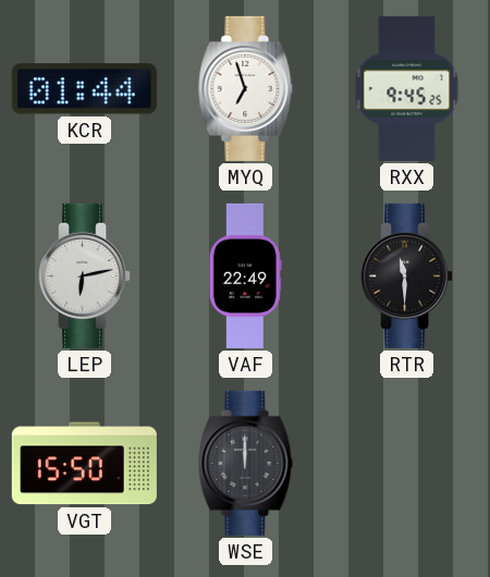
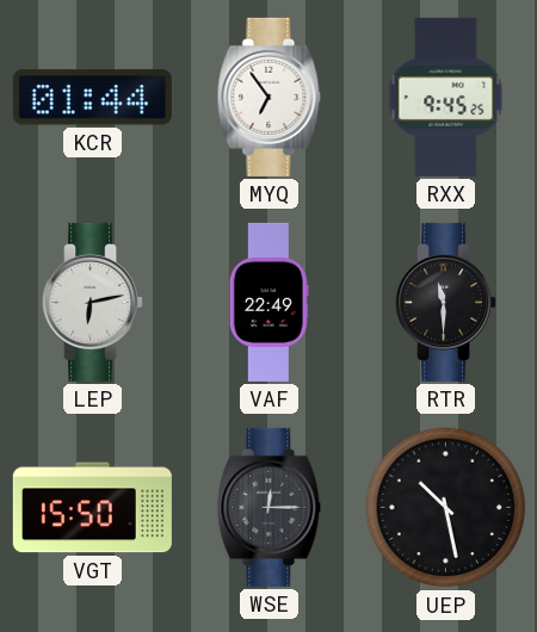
MYQ: 6:57 -> 6:54 (270, 97)
WSE: 12:00 -> 12:15 (270, 507)
UEP: none -> 10:28 (446, 508)
